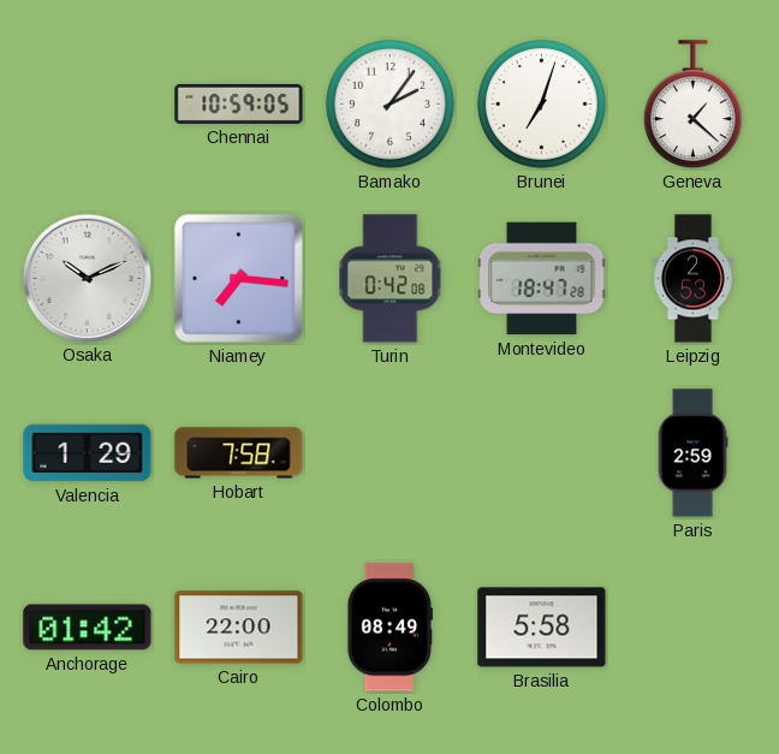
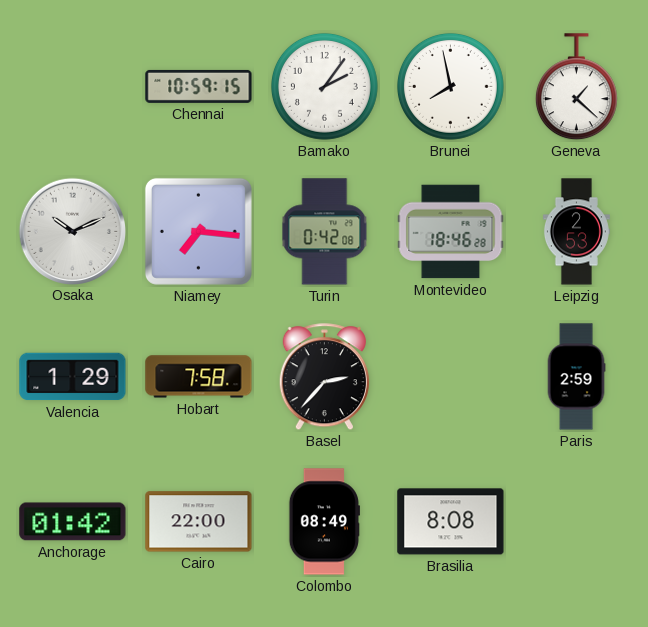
Chennai: 10:59:05 -> 10:59:15 (199, 86)
Brunei: 7:03 -> 7:58 (450, 86)
Montevideo: 18:47 -> 18:46 (451, 232)
Basel: none -> 2:37 (324, 377)
Brasilia: 5:58 -> 8:08 (451, 522)
